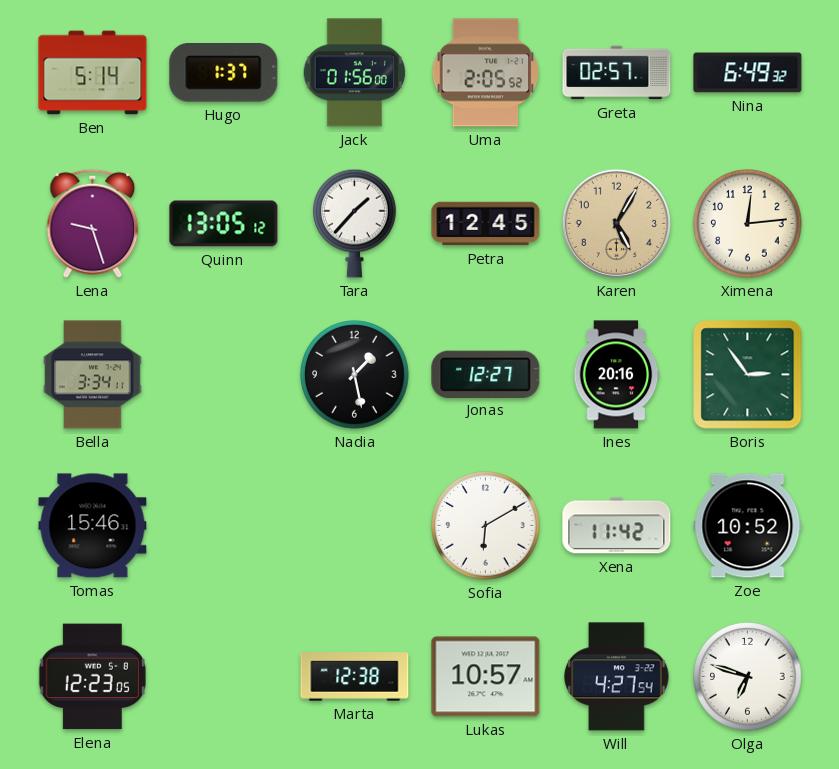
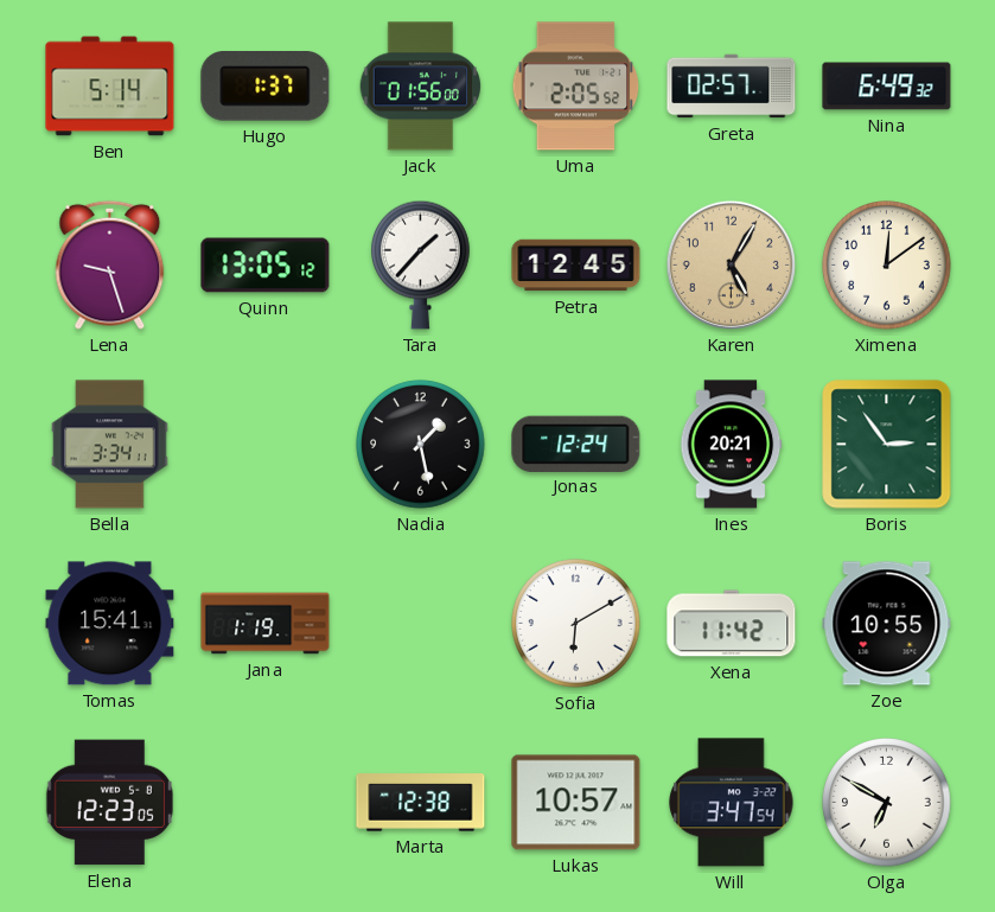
Ximena: 12:14 -> 12:09 (887, 266)
Jonas: 12:27 -> 12:24 (576, 444)
Ines: 20:16 -> 20:21 (731, 445)
Tomas: 15:46 -> 15:41 (110, 624)
Jana: none -> 1:19 (266, 624)
Zoe: 10:52 -> 10:55 (887, 624)
Will: 4:27 -> 3:47 (732, 803)
Olga: 6:48 -> 6:50 (887, 803)
